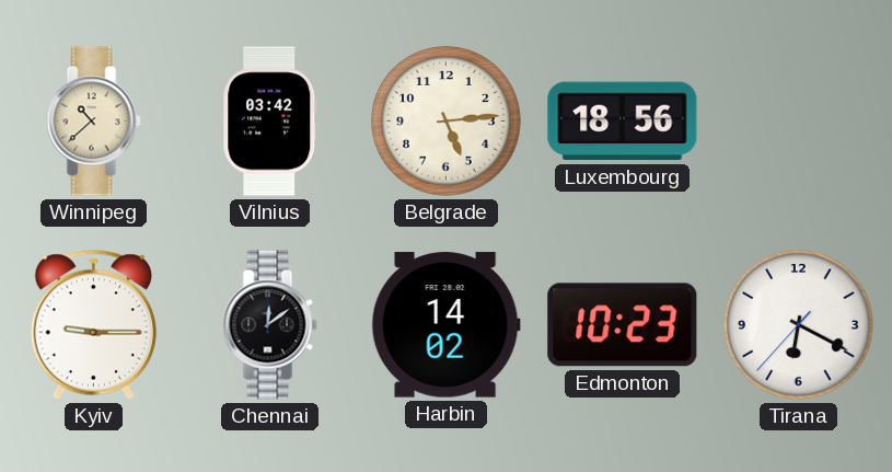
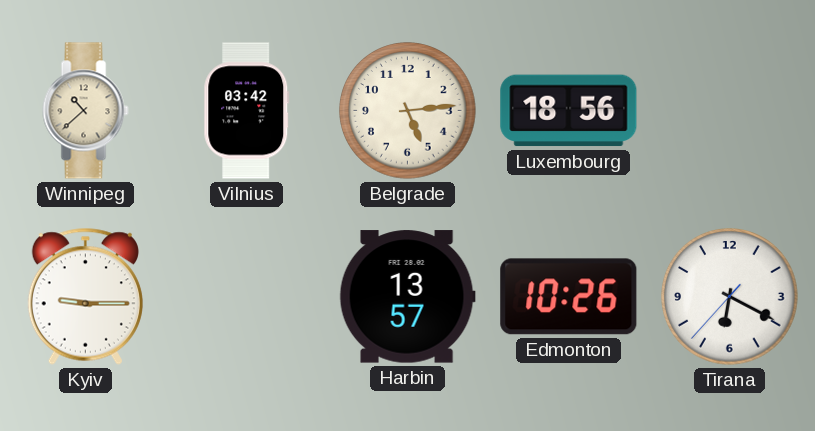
Chennai: 12:09 -> none (270, 325)
Harbin: 14:02 -> 13:57 (407, 297)
Edmonton: 10:23 -> 10:26 (569, 297)
